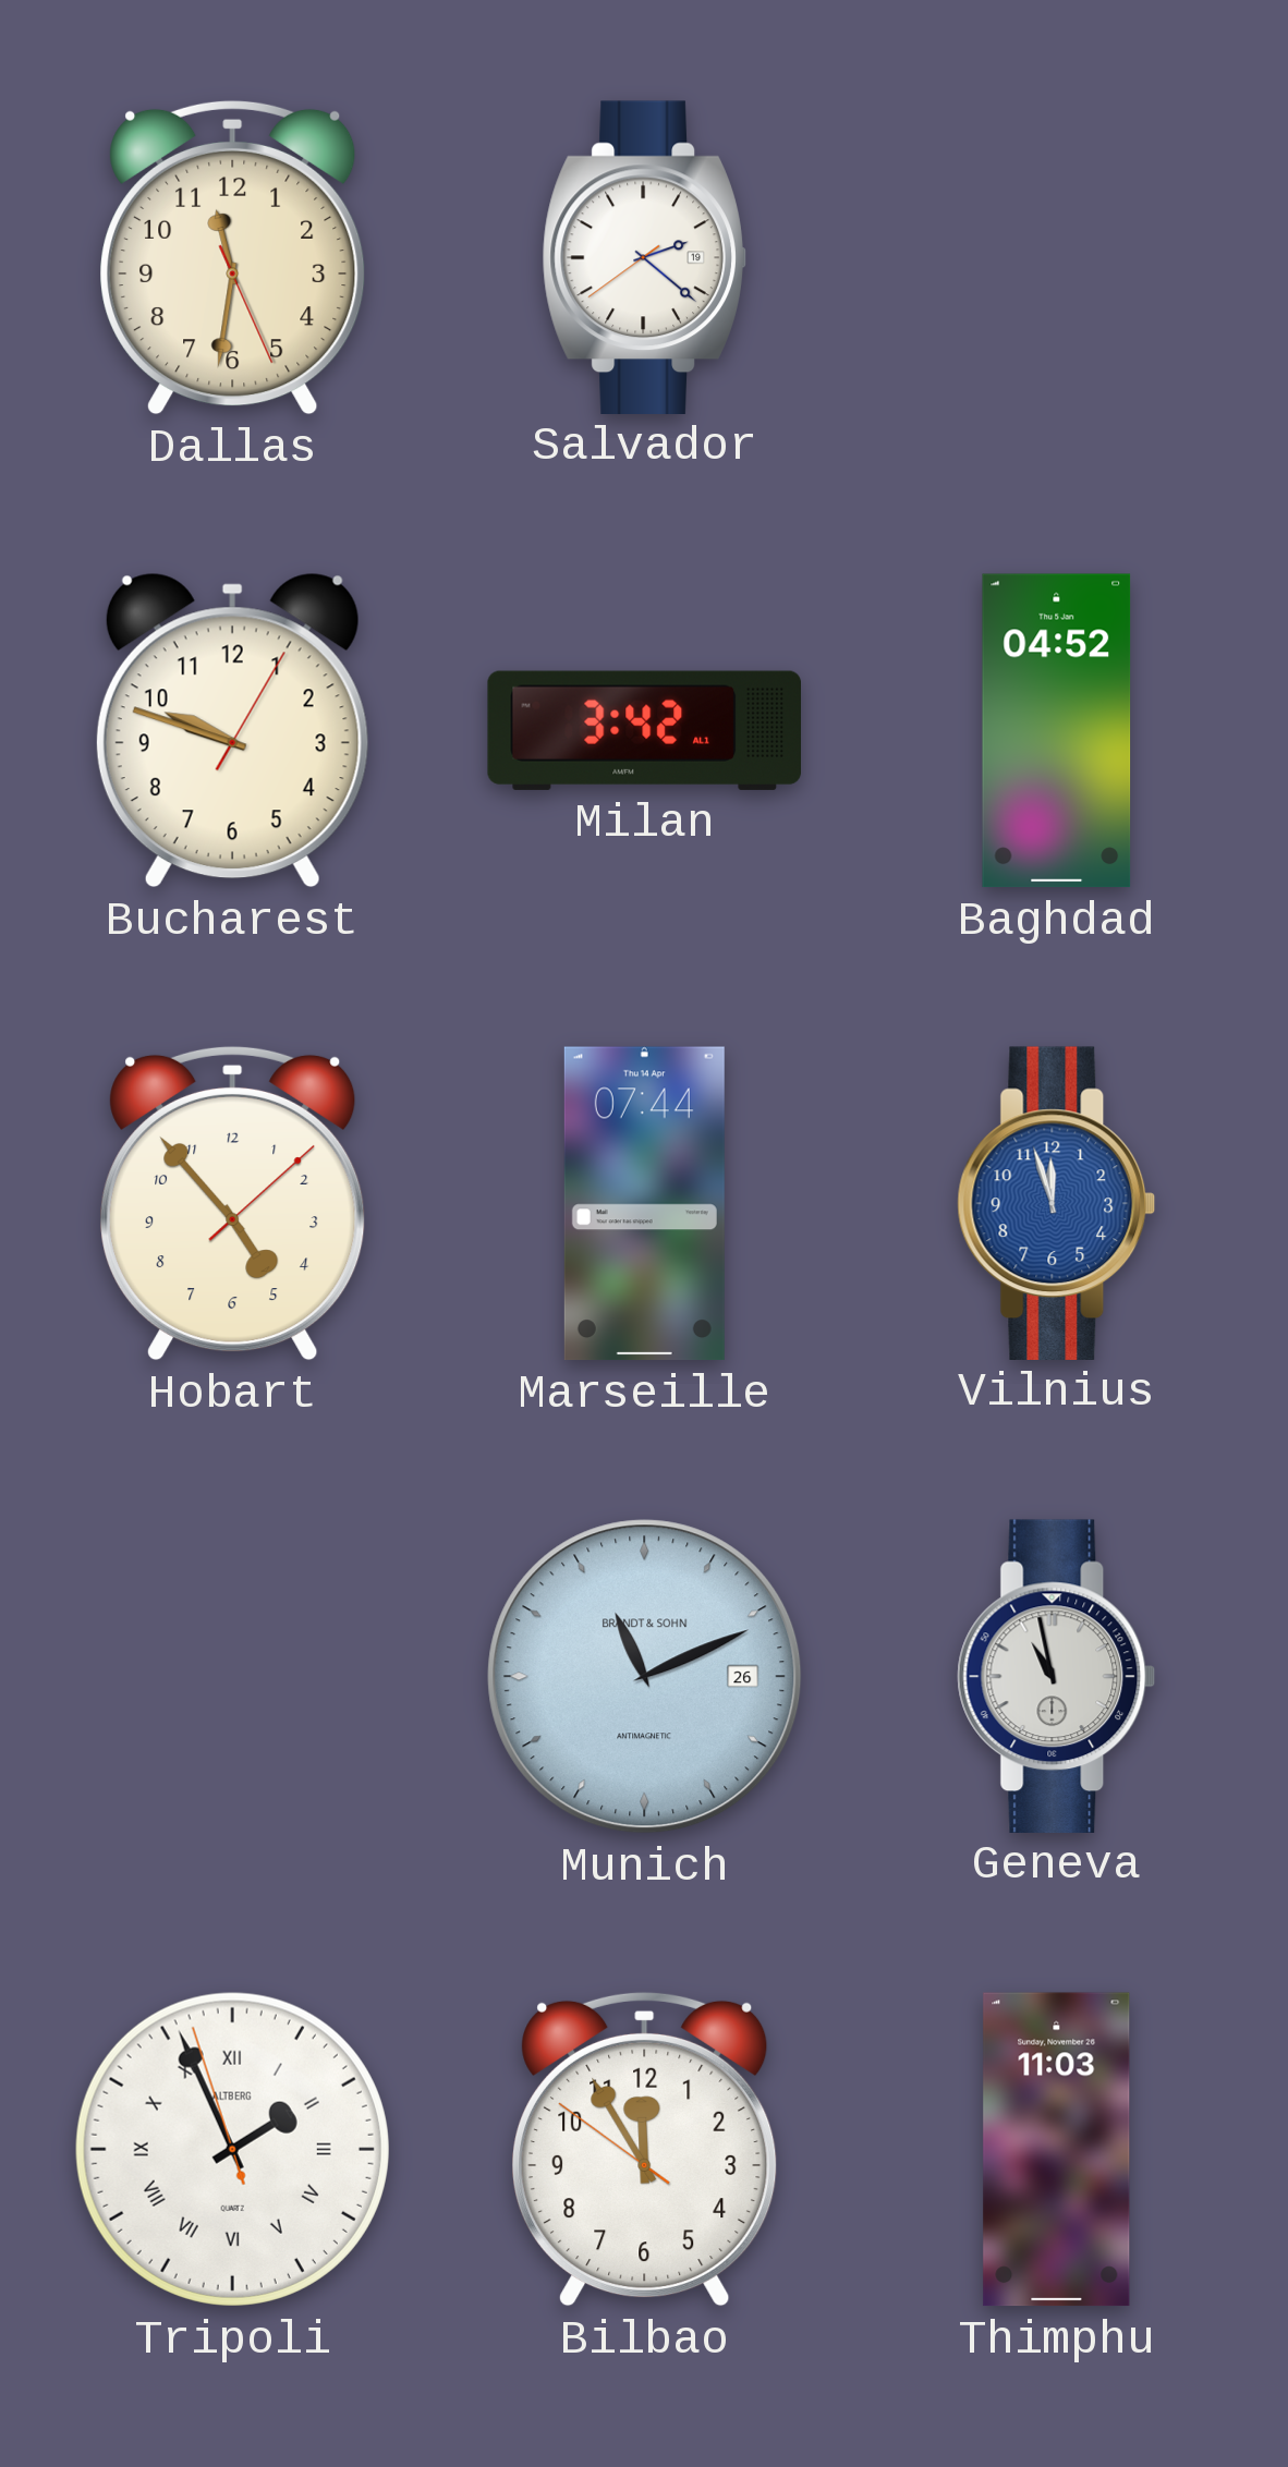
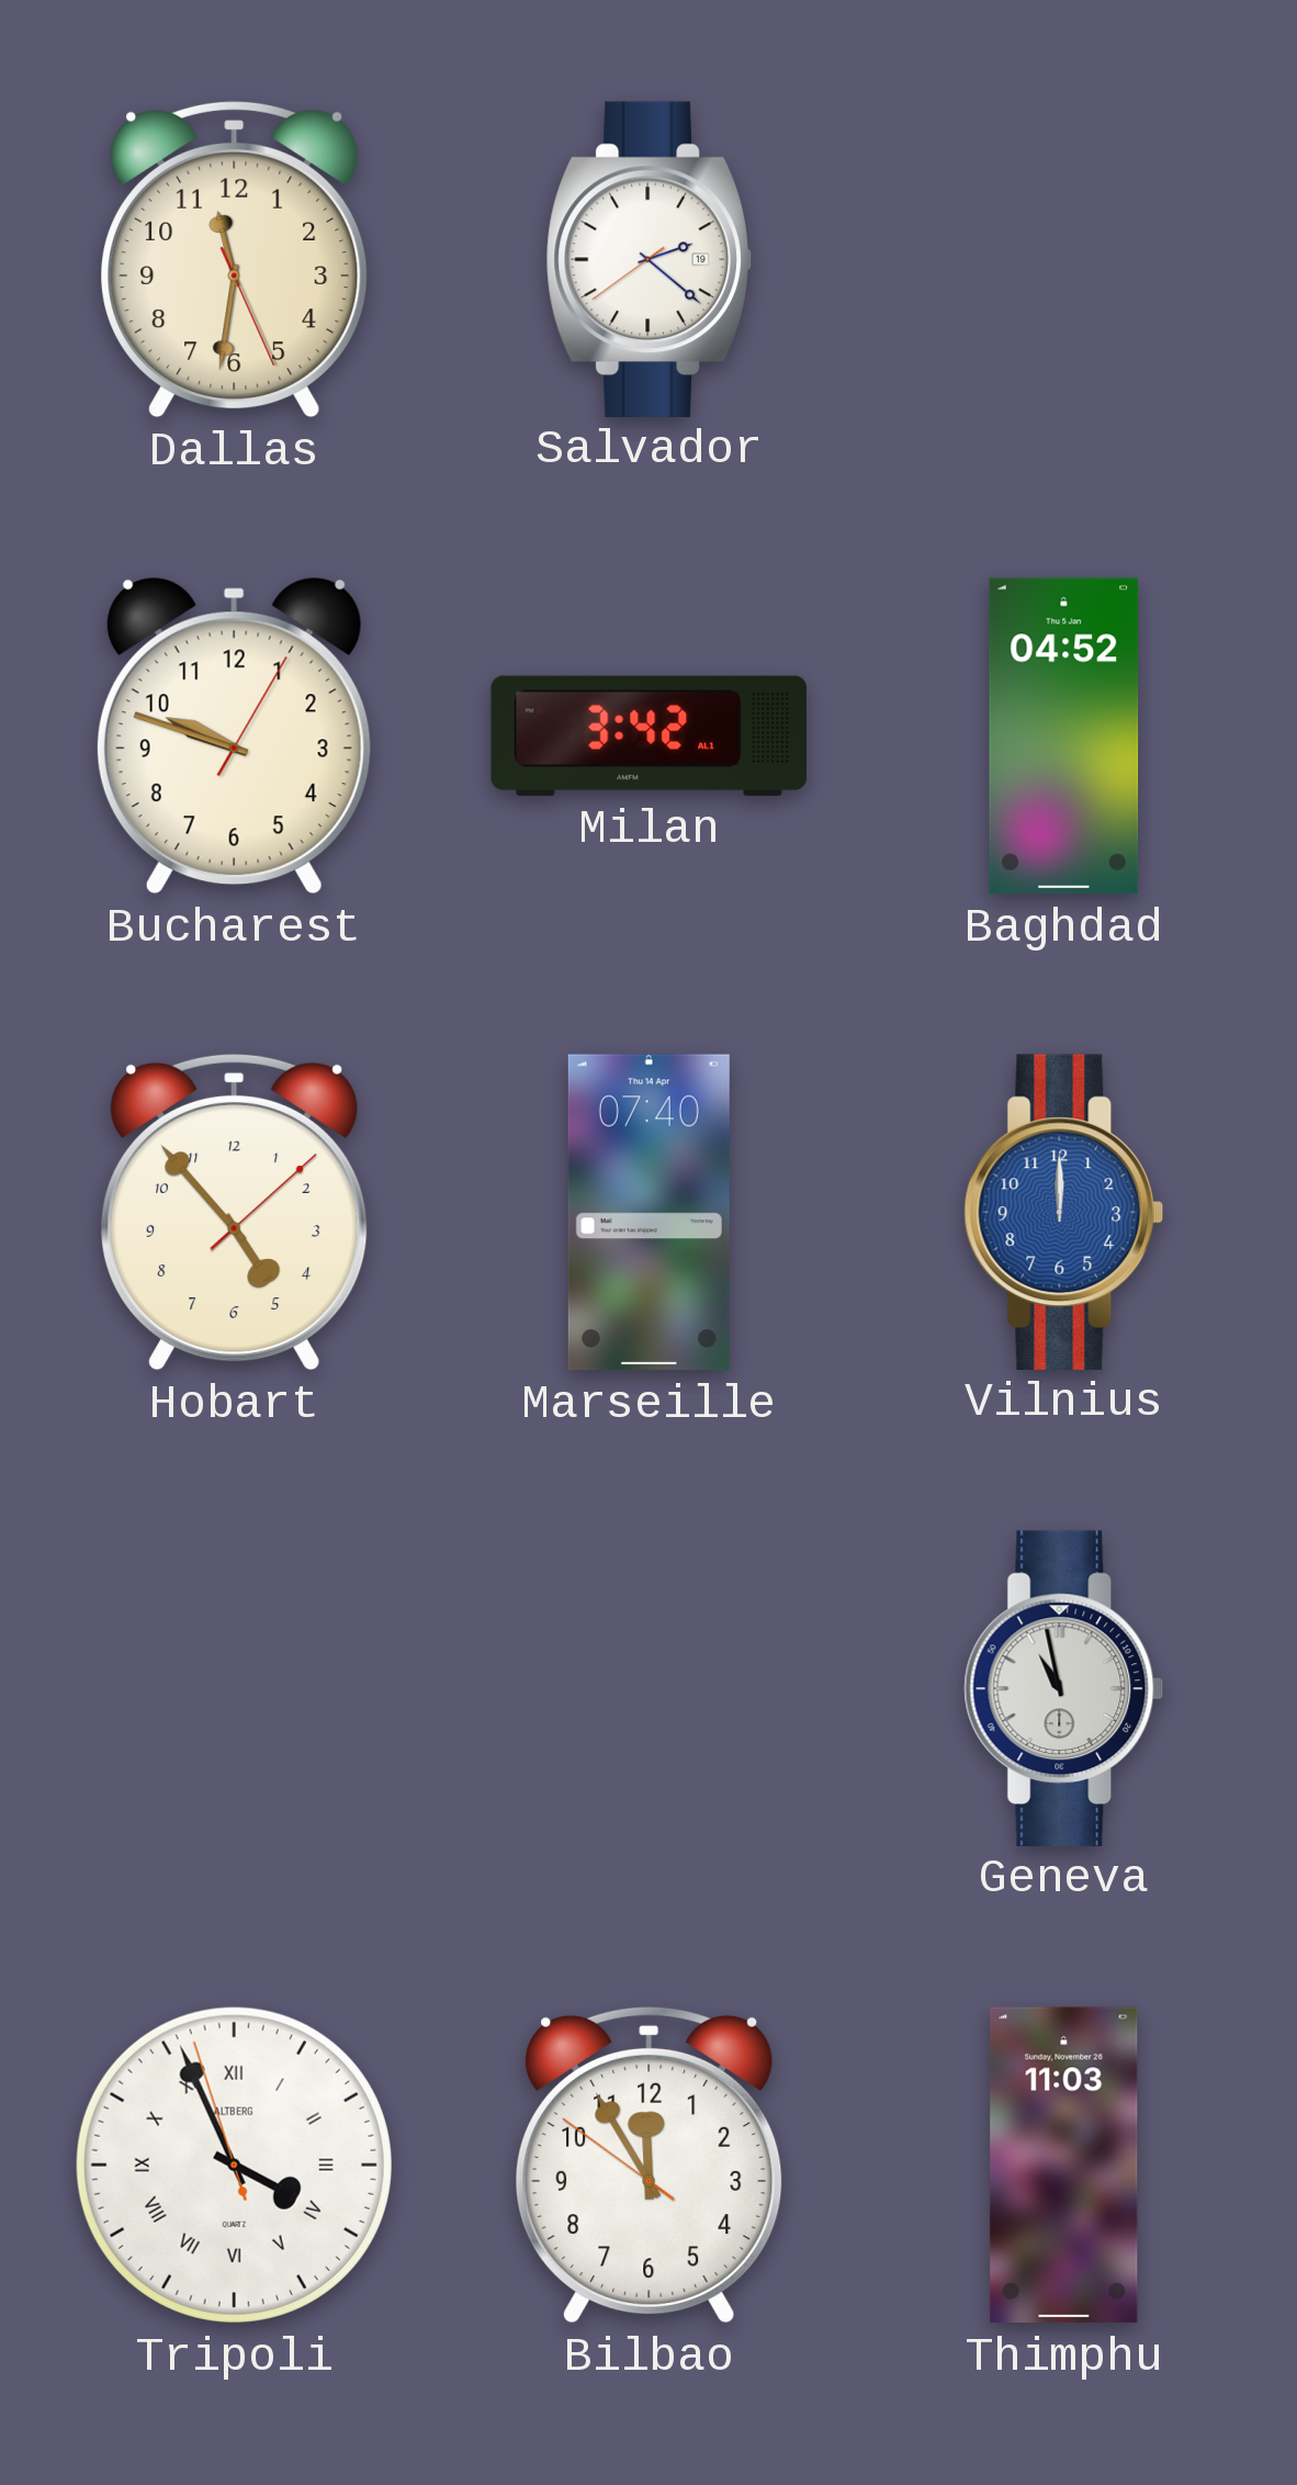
Marseille: 07:44 -> 07:40 (648, 1213)
Vilnius: 11:57 -> 12:00 (1064, 1212)
Munich: 11:11 -> none (645, 1677)
Tripoli: 1:55 -> 3:55 (234, 2164)
